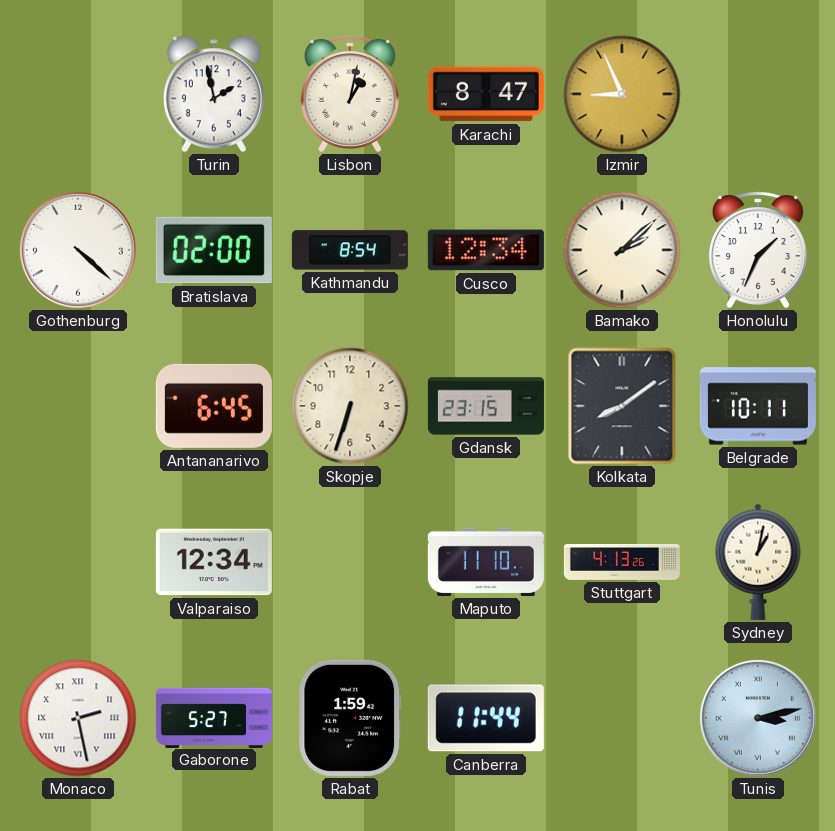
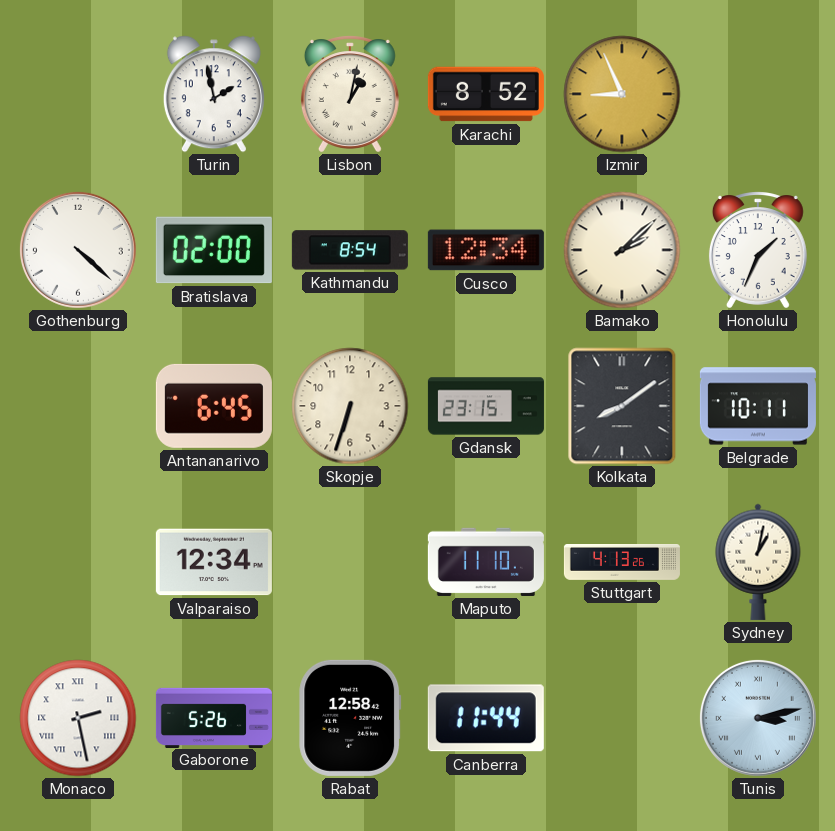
Karachi: 8:47 -> 8:52 (486, 94)
Gaborone: 5:27 -> 5:26 (214, 717)
Rabat: 1:59 -> 12:58 (350, 718)
